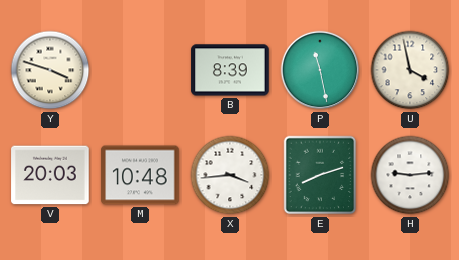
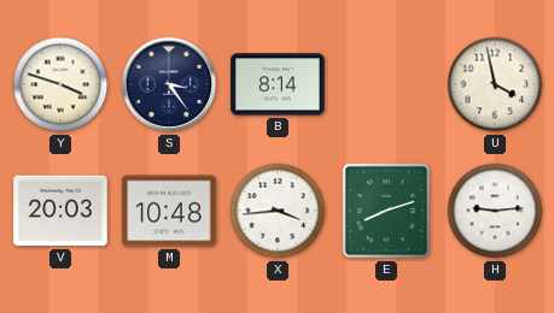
S: none -> 3:24 (169, 84)
B: 8:39 -> 8:14 (278, 84)
P: 11:28 -> none (320, 70)
